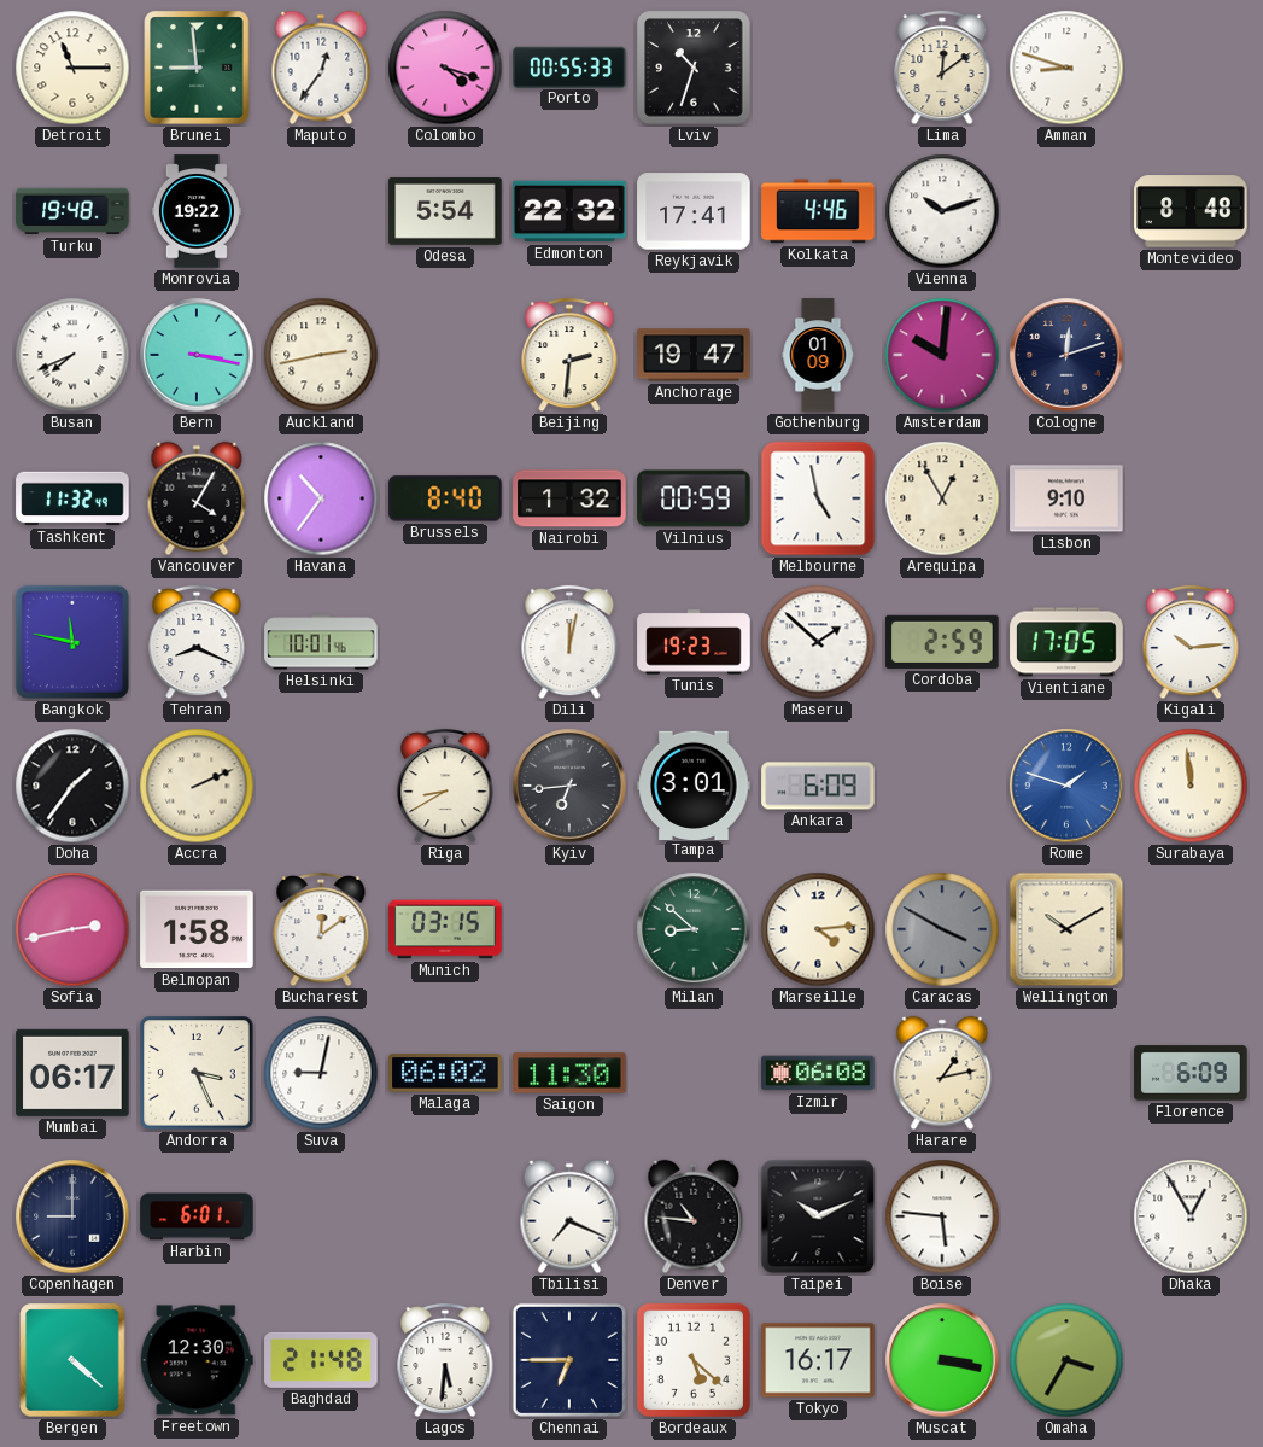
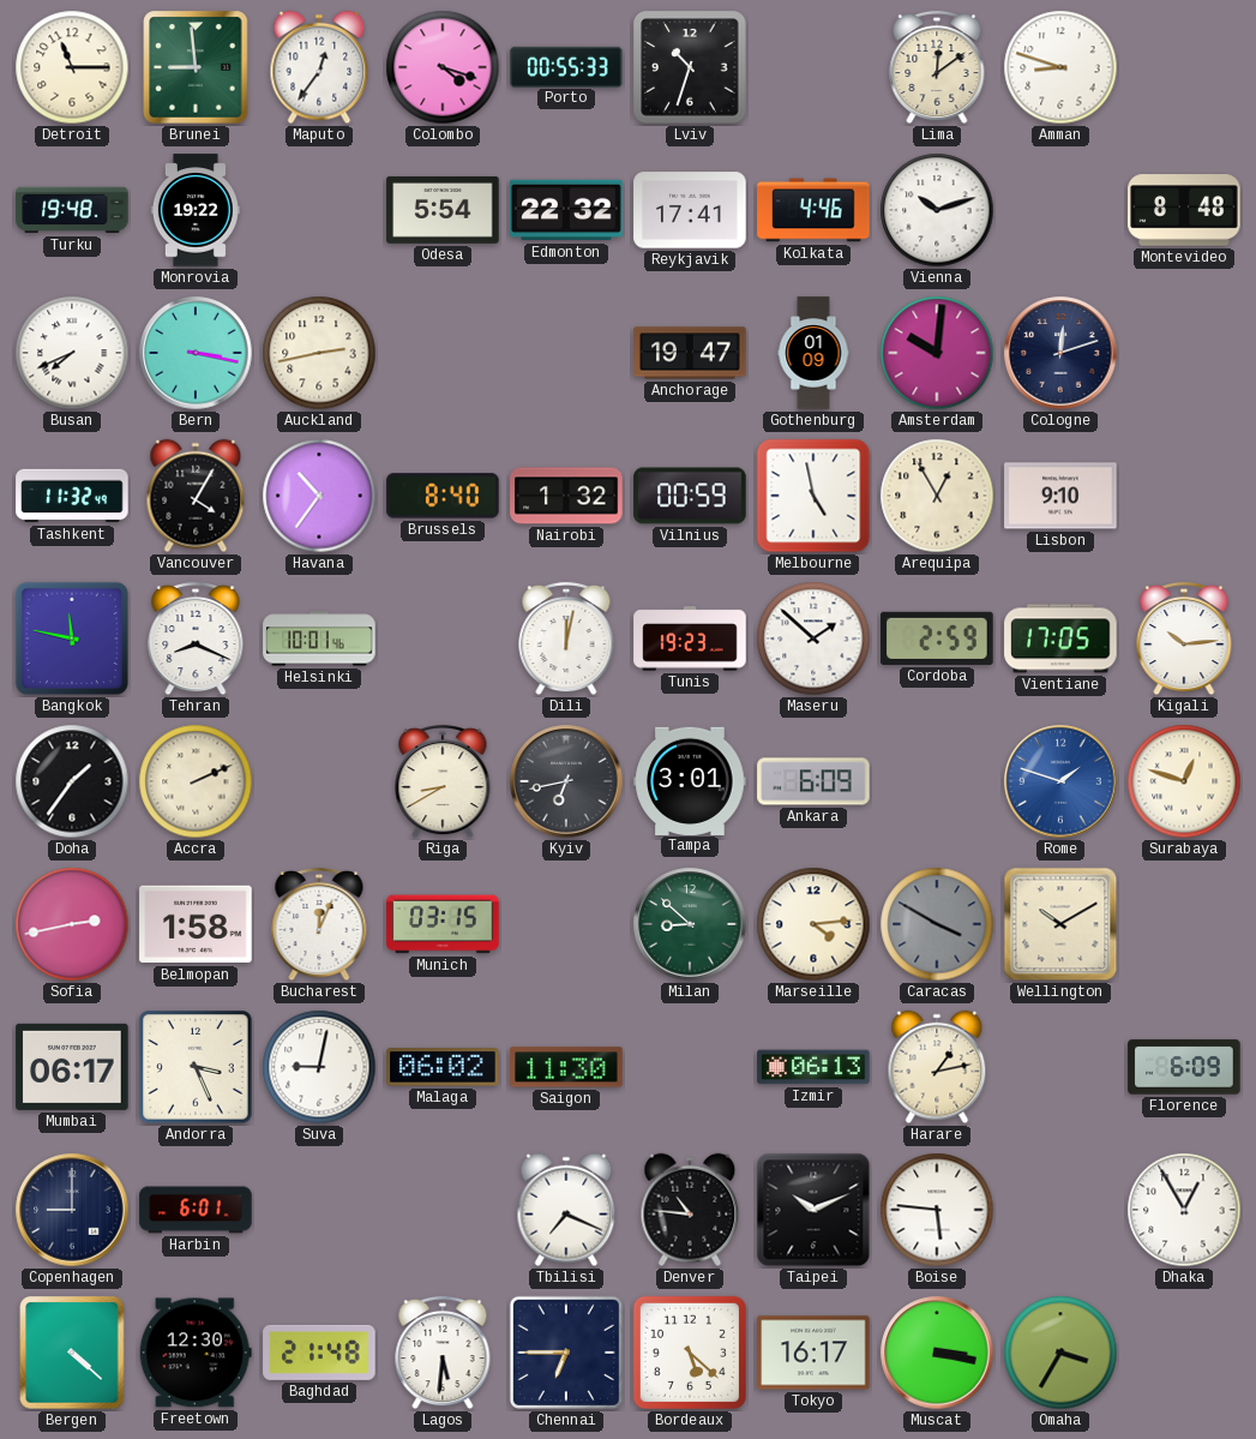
Beijing: 2:31 -> none (569, 355)
Kyiv: 6:44 -> 6:43 (566, 781)
Surabaya: 11:59 -> 12:48 (1184, 781)
Bucharest: 12:09 -> 12:04 (319, 924)
Izmir: 06:08 -> 06:13 (813, 1067)
